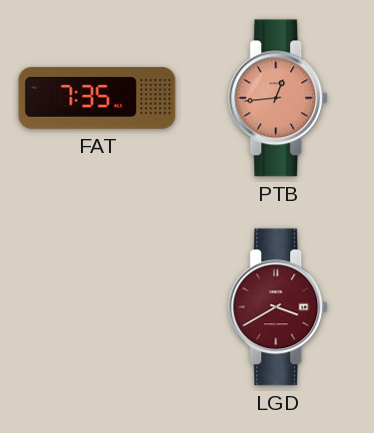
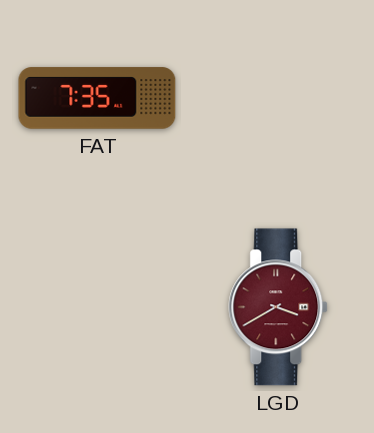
PTB: 12:44 -> none (279, 98)
